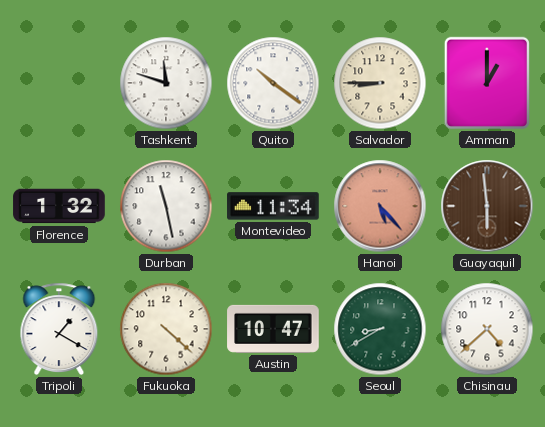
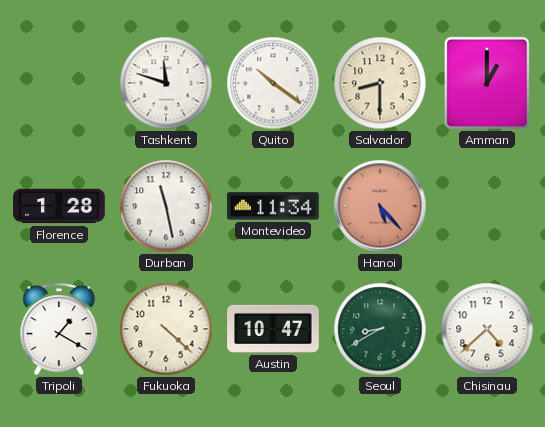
Salvador: 8:45 -> 8:30 (380, 83)
Florence: 1:32 -> 1:28 (59, 206)
Guayaquil: 5:59 -> none (487, 206)
